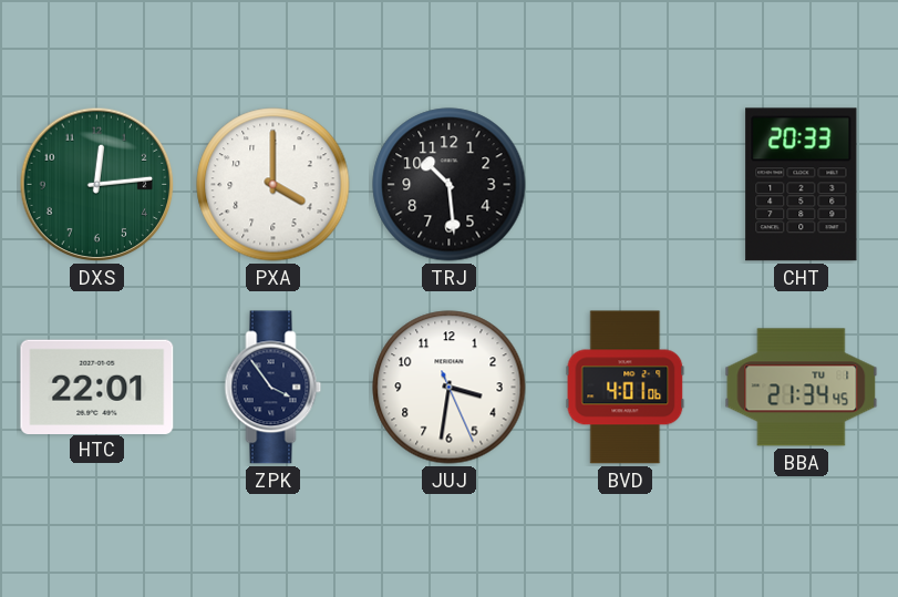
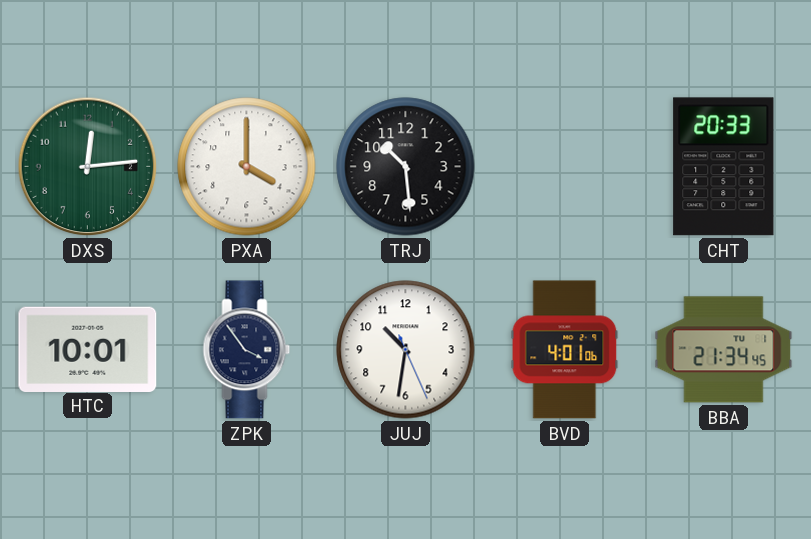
HTC: 22:01 -> 10:01 (88, 349)
JUJ: 3:31 -> 10:31 (406, 350)
